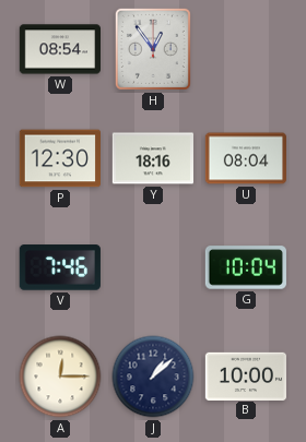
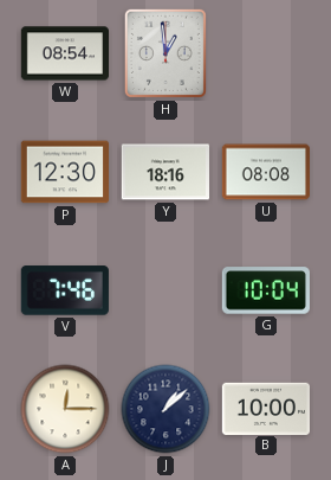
H: 12:54 -> 12:59 (165, 53)
U: 08:04 -> 08:08 (265, 172)
